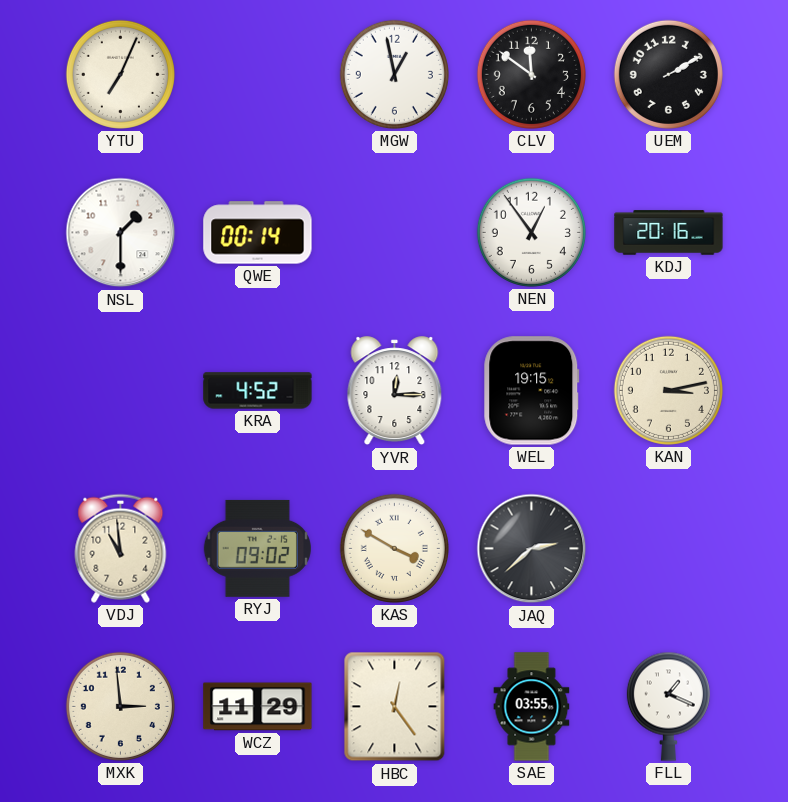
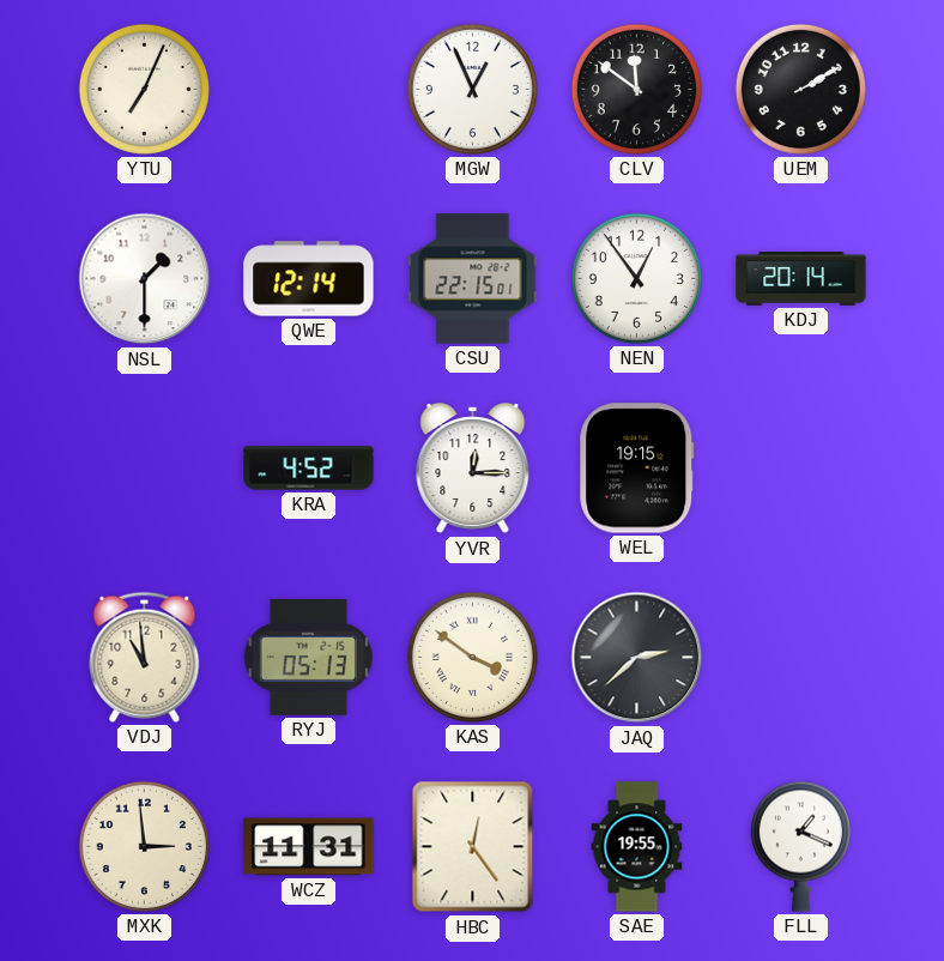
MGW: 12:58 -> 12:56 (472, 89)
QWE: 00:14 -> 12:14 (309, 279)
CSU: none -> 22:15 (473, 279)
KDJ: 20:16 -> 20:14 (801, 279)
KAN: 3:13 -> none (668, 390)
RYJ: 09:02 -> 05:13 (308, 657)
KAS: 3:50 -> 3:51 (472, 657)
WCZ: 11:29 -> 11:31 (309, 847)
SAE: 03:55 -> 19:55 (637, 847)
